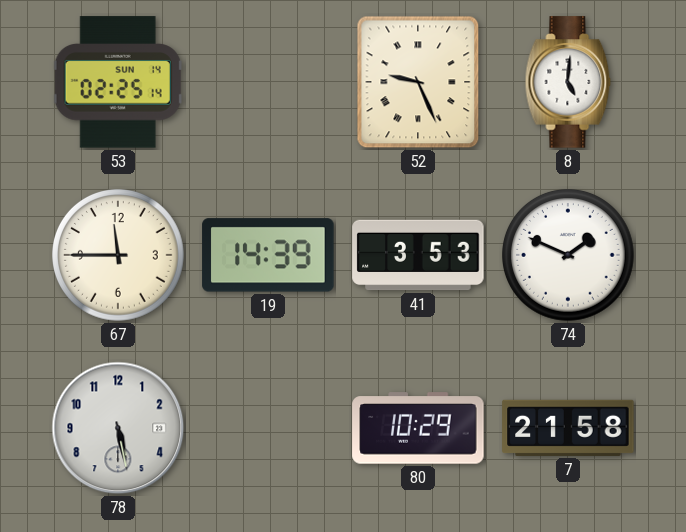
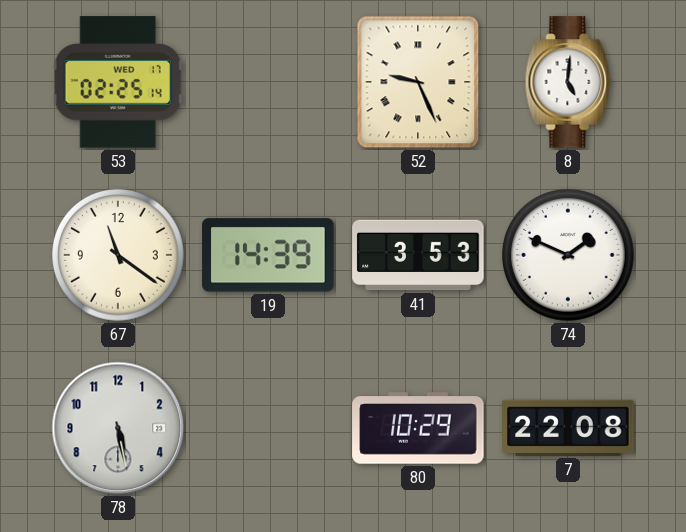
53 date: SUN 14 -> WED 17 (118, 82)
67: 11:45 -> 11:21 (119, 256)
7: 21:58 -> 22:08 (568, 428)
